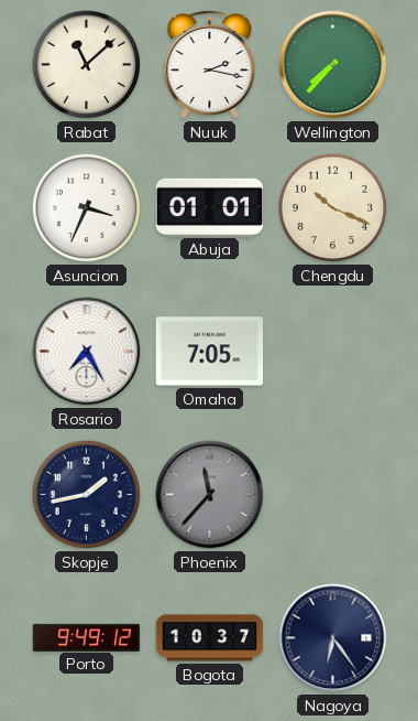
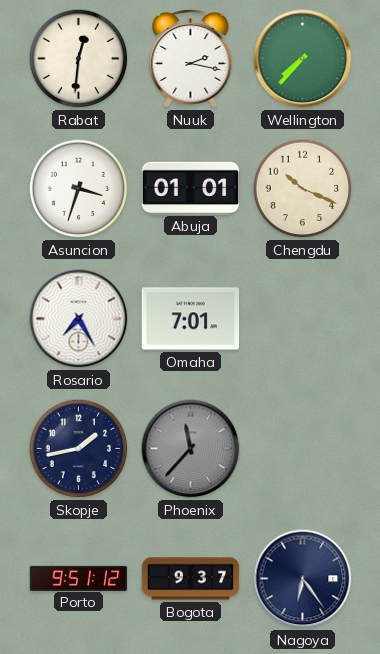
Rabat: 11:08 -> 12:31 (79, 59)
Asuncion: 3:34 -> 3:33 (79, 189)
Omaha: 7:05 -> 7:01 (191, 319)
Porto: 9:49 -> 9:51 (79, 578)
Bogota: 10:37 -> 9:37 (191, 579)
